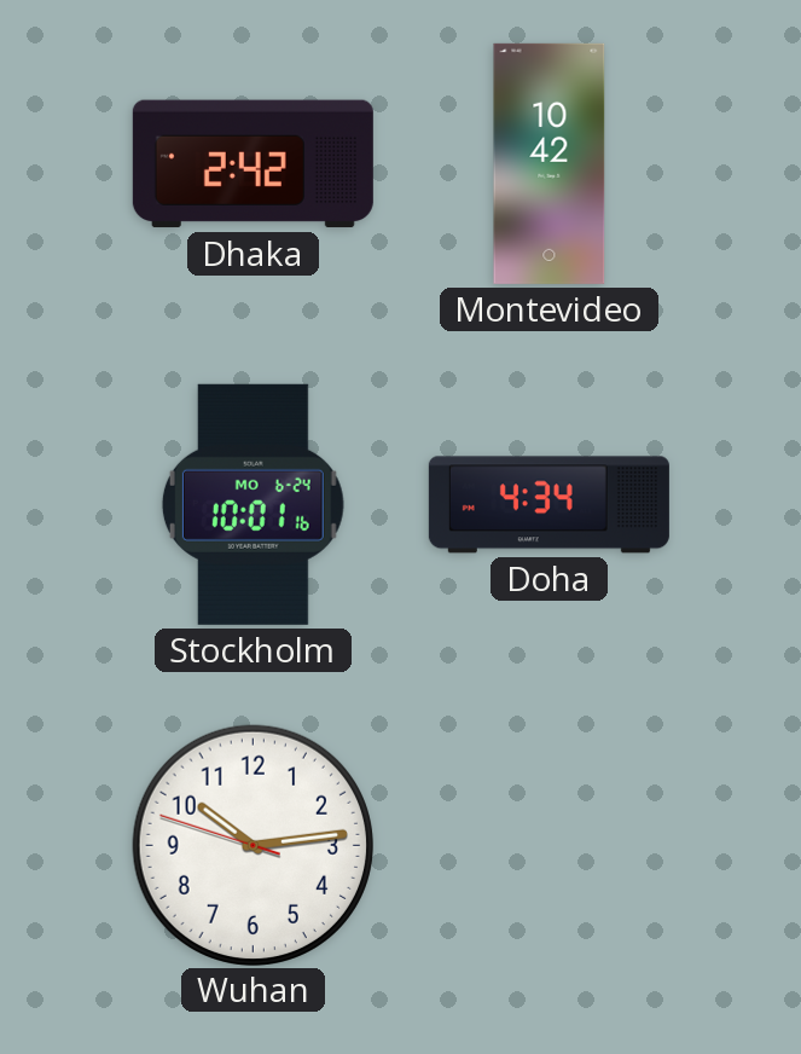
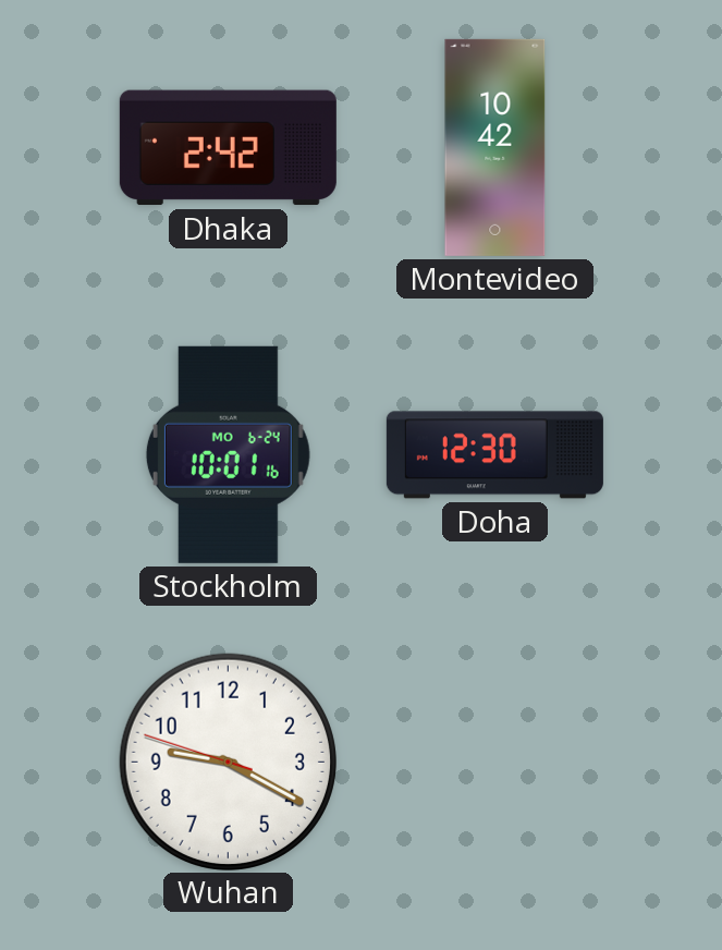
Doha: 4:34 -> 12:30 (494, 455)
Wuhan: 10:13 -> 9:19 (228, 762)
